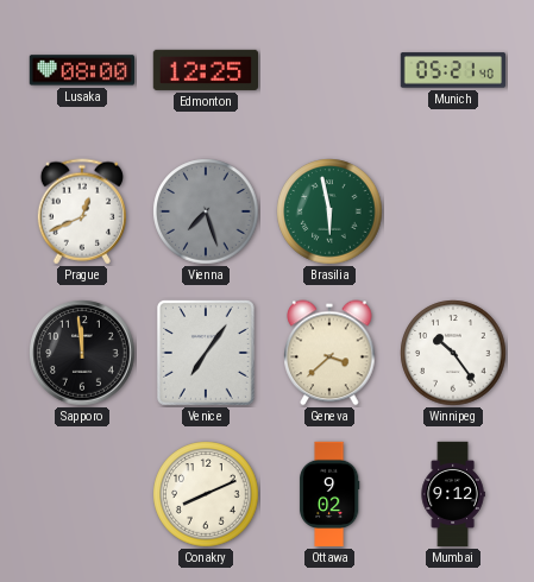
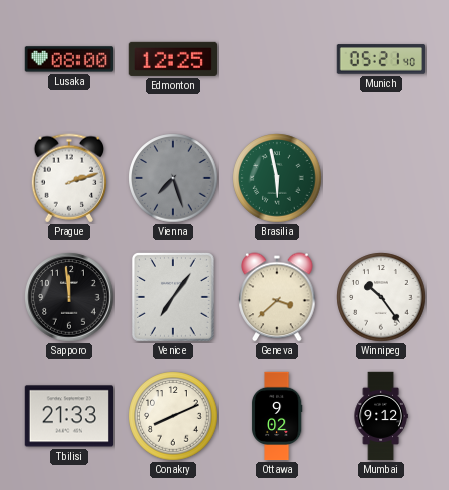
Prague: 12:41 -> 2:12 (68, 178)
Tbilisi: none -> 21:33 (68, 416)
